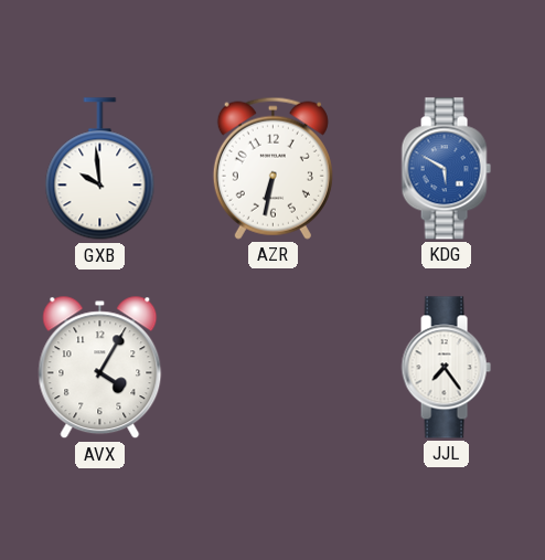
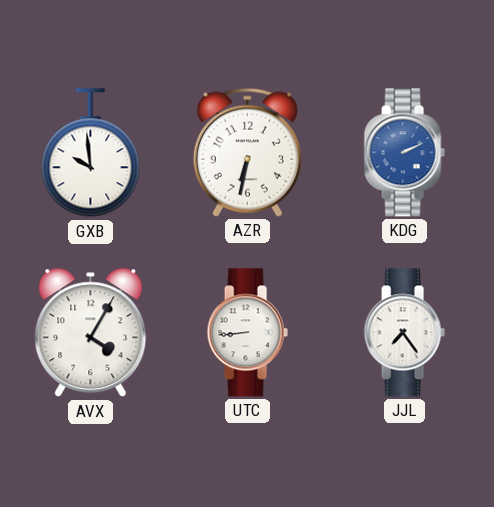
KDG: 5:50 -> 2:11 (404, 153)
UTC: none -> 8:44 (247, 333)
